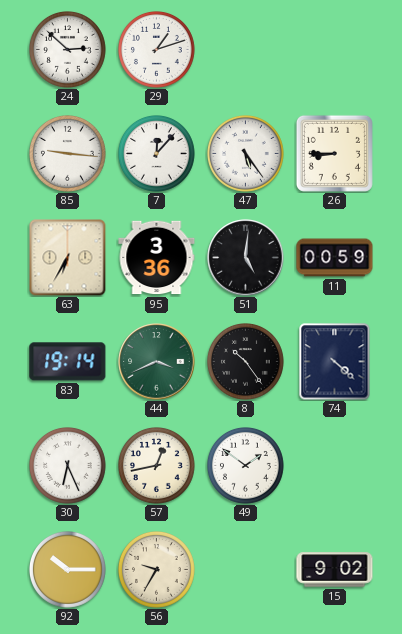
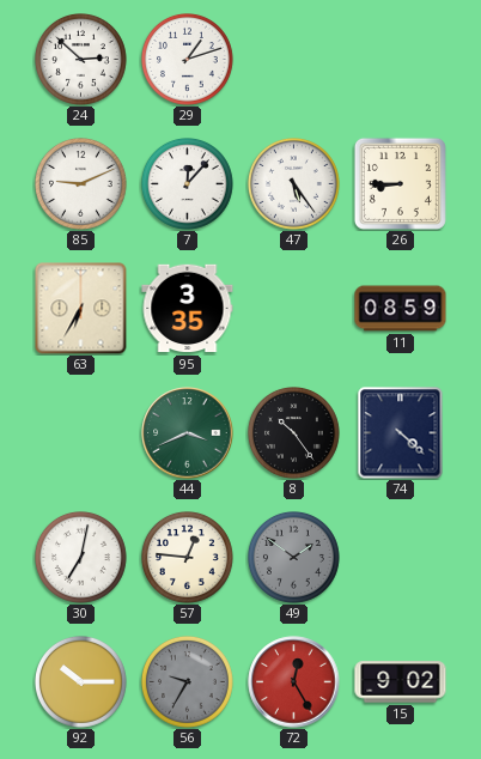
85: 9:16 -> 9:11 (81, 184)
95: 3:36 -> 3:35 (188, 309)
51: 5:01 -> none (246, 258)
11: 00:59 -> 08:59 (401, 309)
83: 19:14 -> none (68, 362)
30: 6:26 -> 7:02 (81, 558)
57: 12:43 -> 12:46 (188, 558)
49 dial: white -> grey (294, 558)
56 dial: cream -> grey (188, 682)
72: none -> 12:25 (294, 682)
